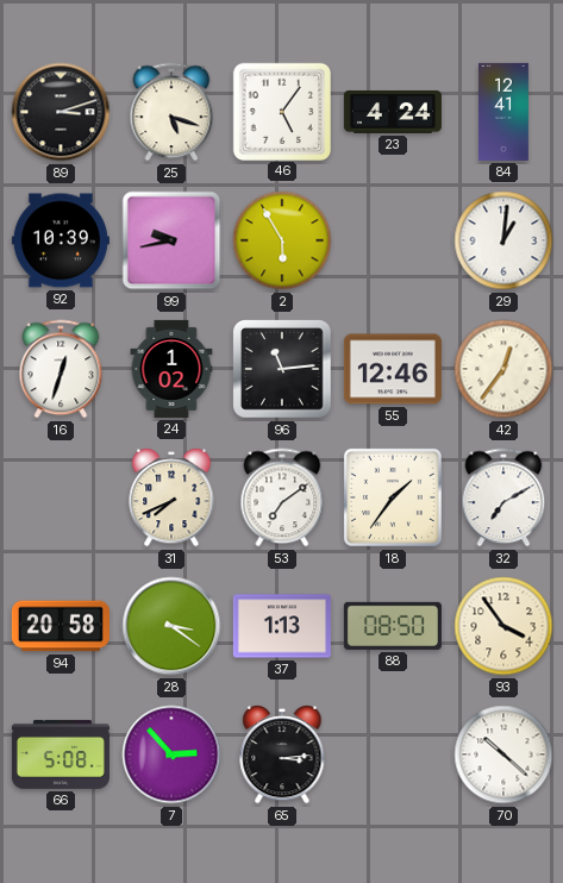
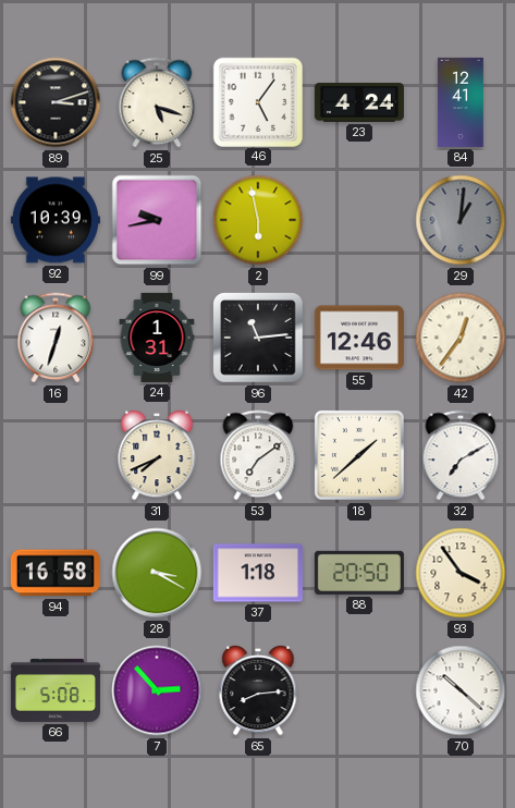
2: 5:55 -> 5:58 (258, 220)
29 dial: white -> grey (461, 220)
24: 1:02 -> 1:31 (157, 338)
18: 1:36 -> 1:38 (359, 455)
94: 20:58 -> 16:58 (56, 573)
28: 3:21 -> 3:20 (157, 573)
37: 1:13 -> 1:18 (258, 573)
88: 08:50 -> 20:50 (359, 573)
65: 3:14 -> 8:14 (258, 690)
